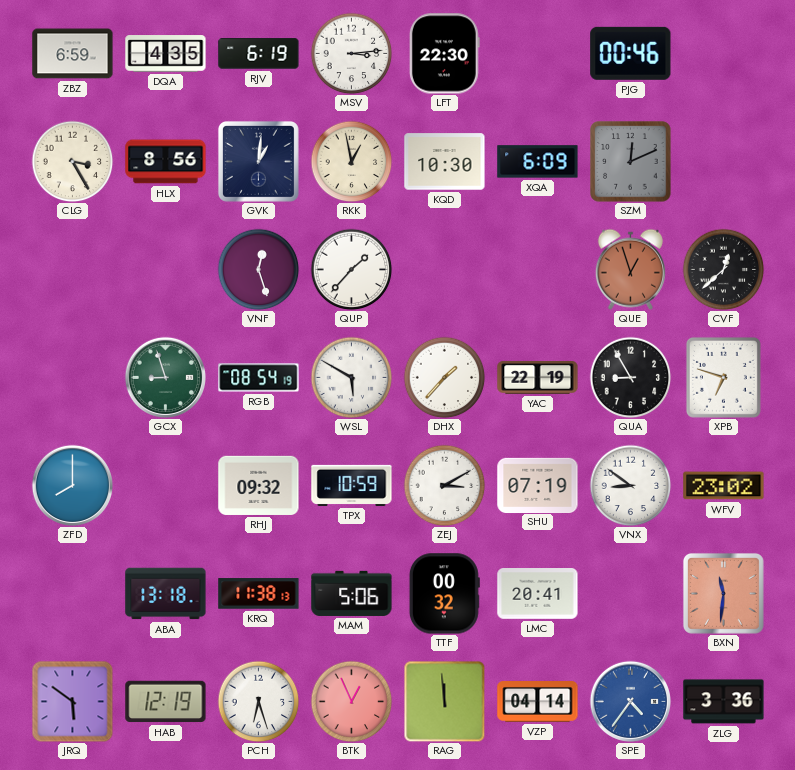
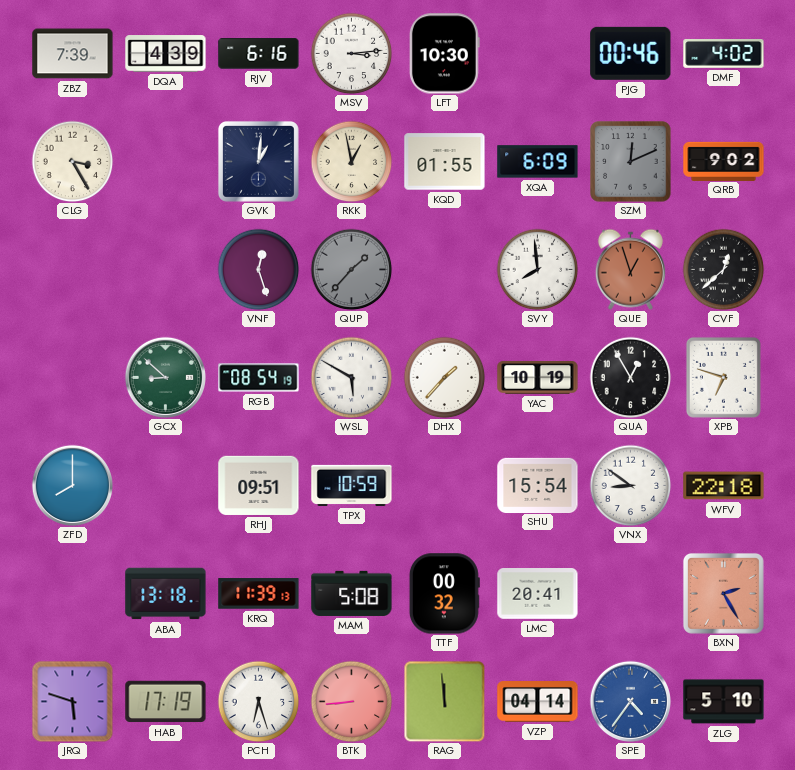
ZBZ: 6:59 -> 7:39 (73, 54)
DQA: 4:35 -> 4:39 (166, 54)
RJV: 6:19 -> 6:16 (259, 54)
LFT: 22:30 -> 10:30 (444, 54)
DMF: none -> 4:02 (724, 54)
HLX: 8:56 -> none (166, 162)
KQD: 10:30 -> 01:55 (445, 162)
QRB: none -> 9:02 (724, 161)
QUP dial: white -> grey (351, 269)
SVY: none -> 7:59 (537, 269)
GCX: 8:57 -> 8:52 (165, 377)
YAC: 22:19 -> 10:19 (538, 378)
QUA: 8:55 -> 12:55 (630, 377)
RHJ: 09:32 -> 09:51 (259, 485)
ZEJ: 3:10 -> none (444, 485)
SHU: 07:19 -> 15:54 (538, 485)
WFV: 23:02 -> 22:18 (724, 486)
KRQ: 11:38 -> 11:39 (259, 594)
MAM: 5:06 -> 5:08 (352, 593)
BXN: 11:31 -> 2:25 (723, 593)
JRQ: 5:51 -> 5:48 (72, 701)
HAB: 12:19 -> 17:19 (166, 702)
BTK: 12:56 -> 8:44 (351, 701)
ZLG: 3:36 -> 5:10 (724, 702)
